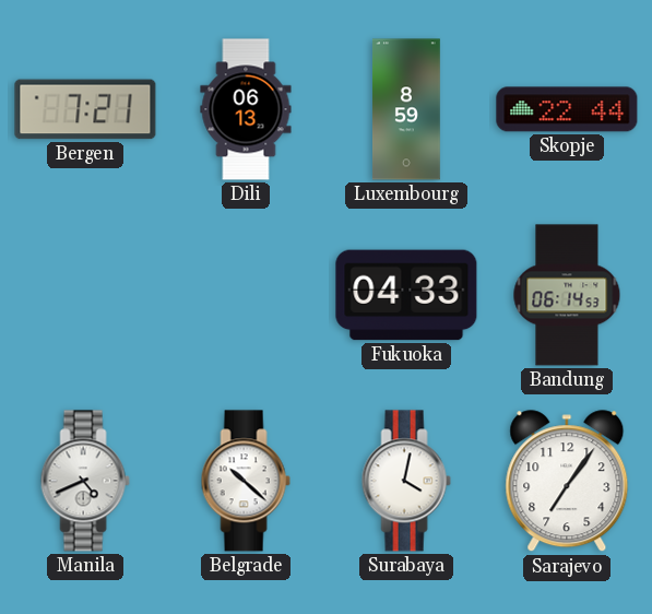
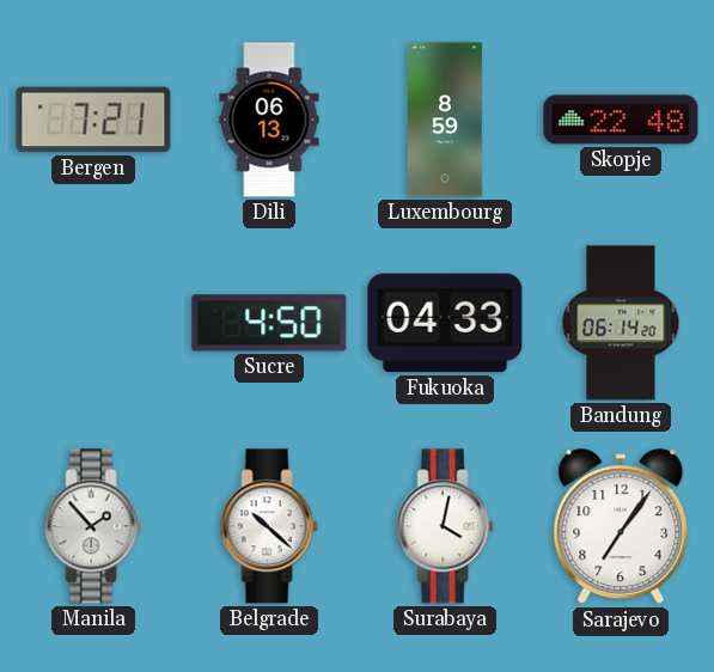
Skopje: 22:44 -> 22:48 (621, 120)
Sucre: none -> 4:50 (269, 323)
Bandung: 06:14:53 -> 06:14:20 (621, 323)
Manila: 4:41 -> 1:53 (93, 526)
